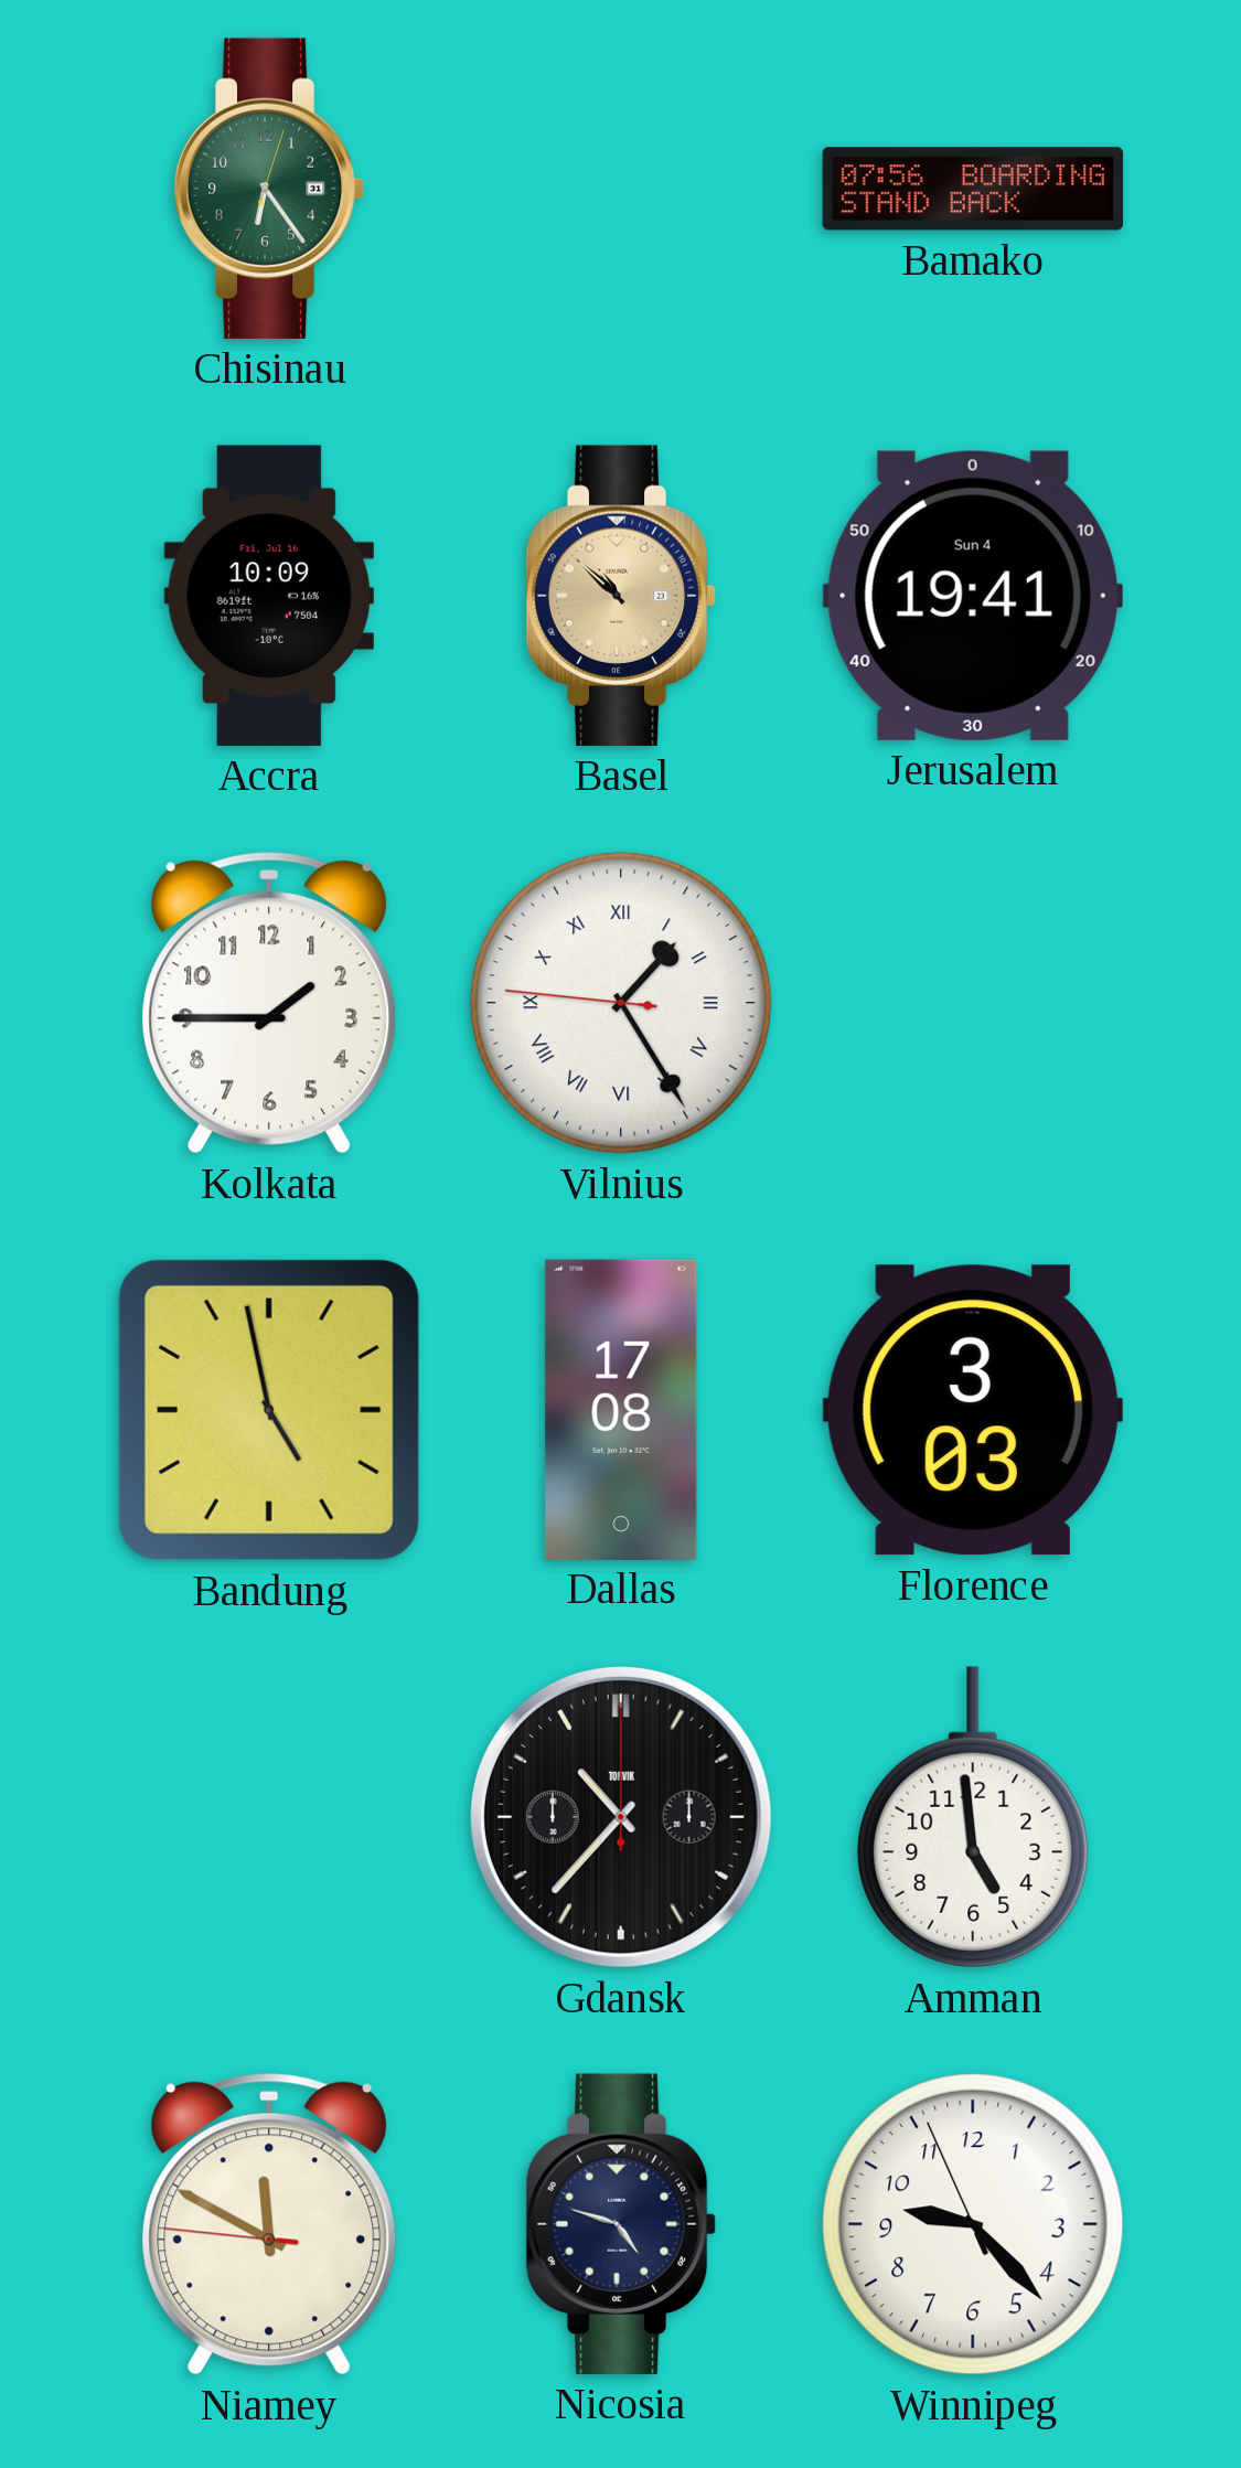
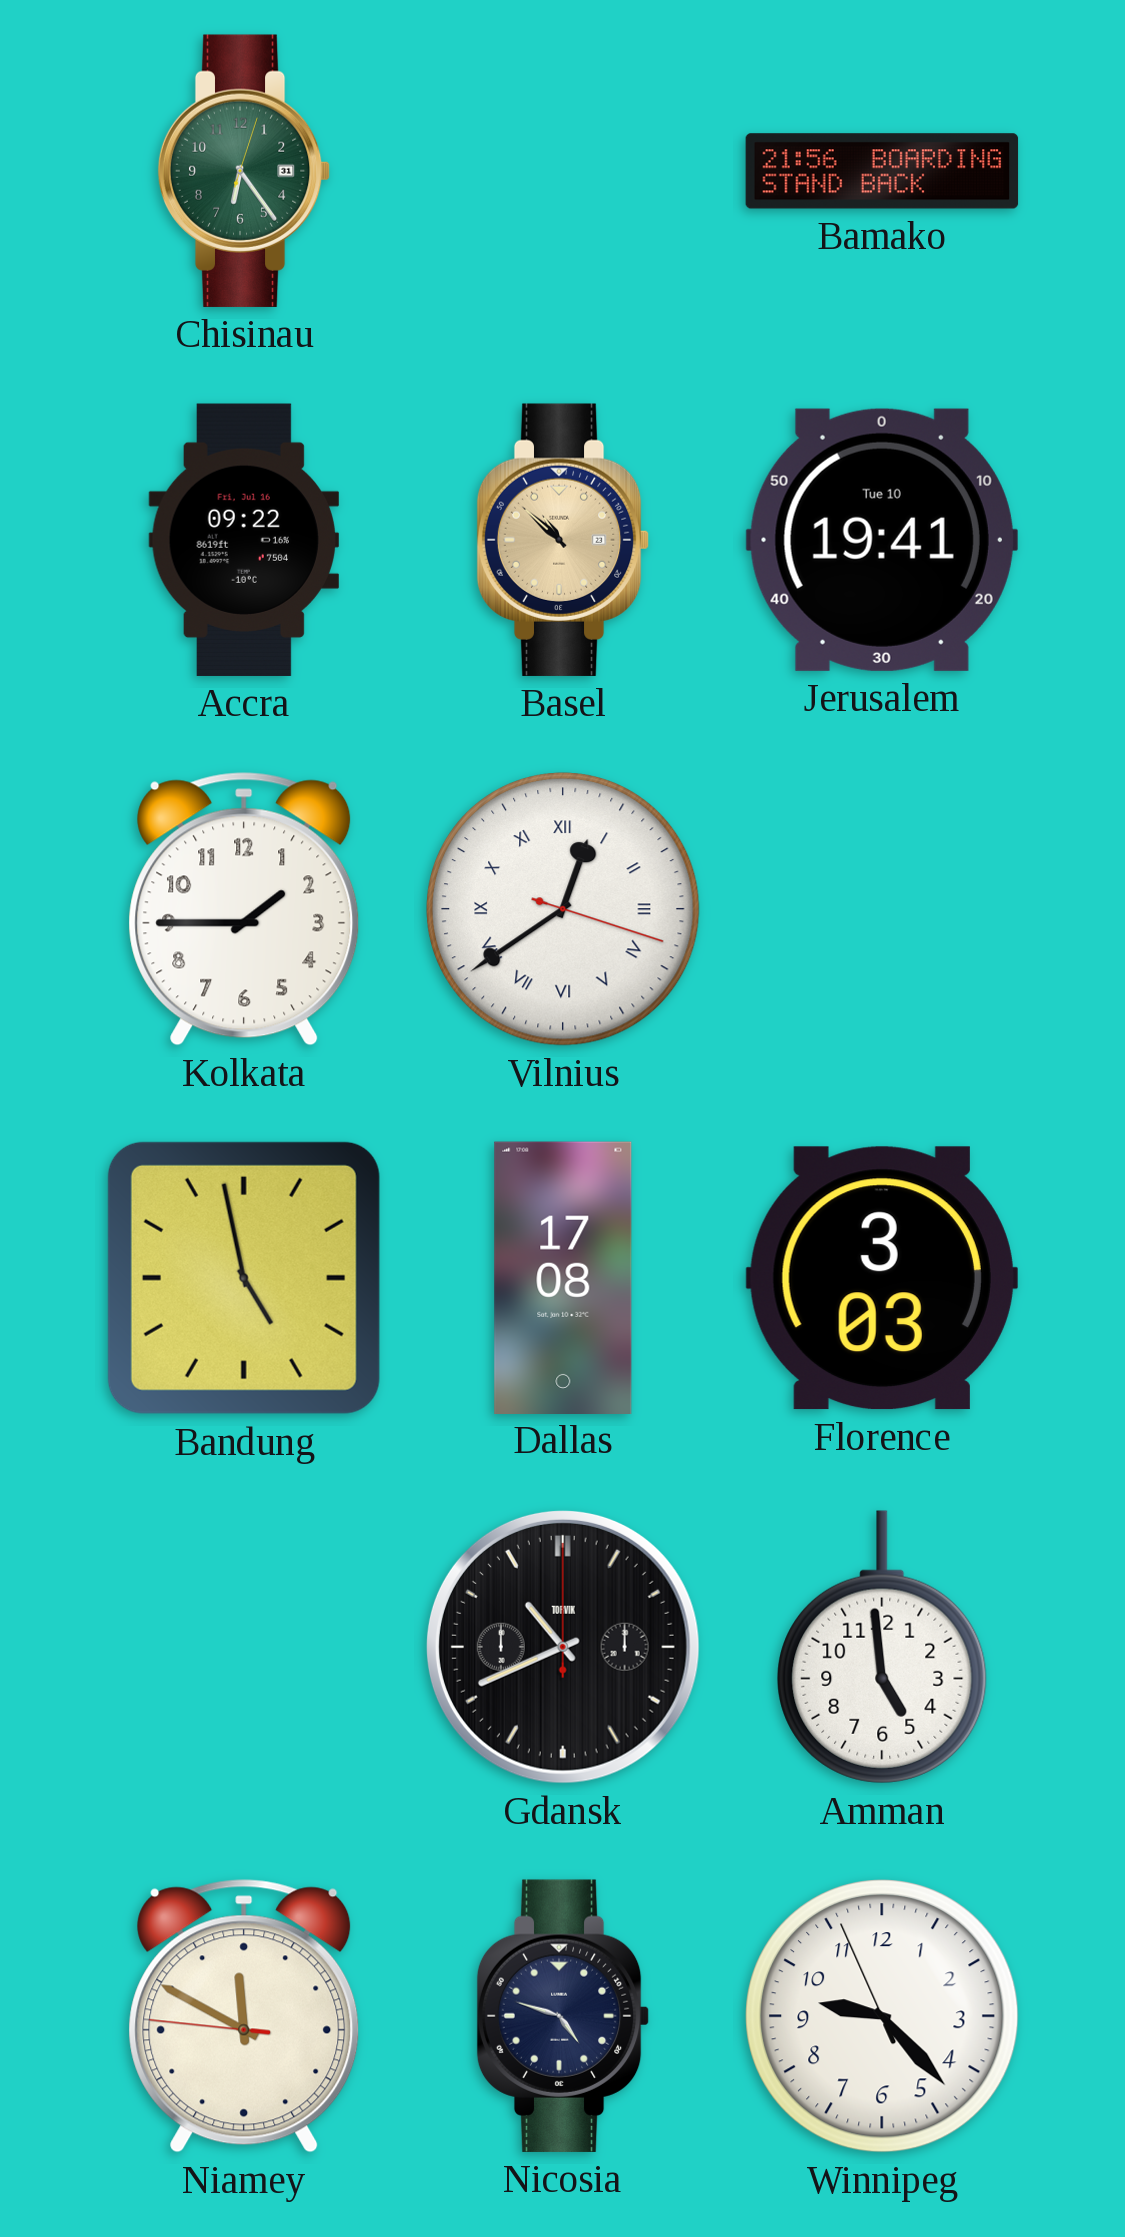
Bamako: 07:56 -> 21:56 (882, 171)
Accra: 10:09 -> 09:22 (243, 540)
Jerusalem date: Sun 4 -> Tue 10 (882, 540)
Vilnius: 1:24 -> 12:39 (563, 909)
Gdansk: 10:37 -> 10:41 (563, 1647)
